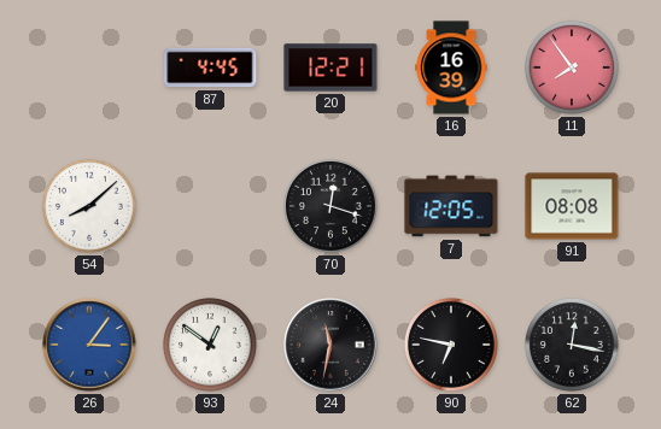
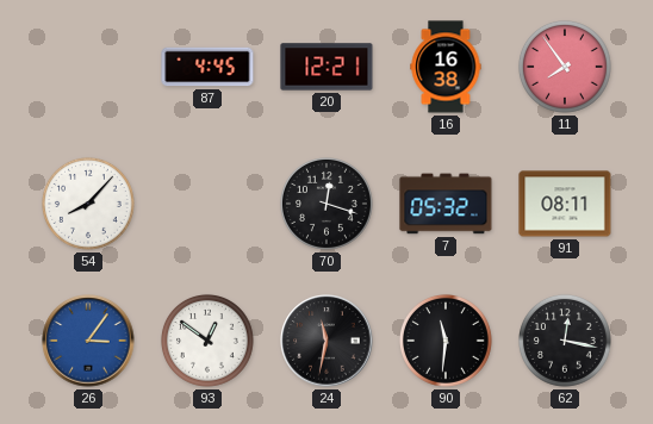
16: 16:39 -> 16:38 (446, 67)
54: 8:08 -> 8:07 (88, 204)
7: 12:05 -> 05:32 (446, 204)
91: 08:08 -> 08:11 (565, 204)
90: 6:47 -> 11:31 (446, 341)
